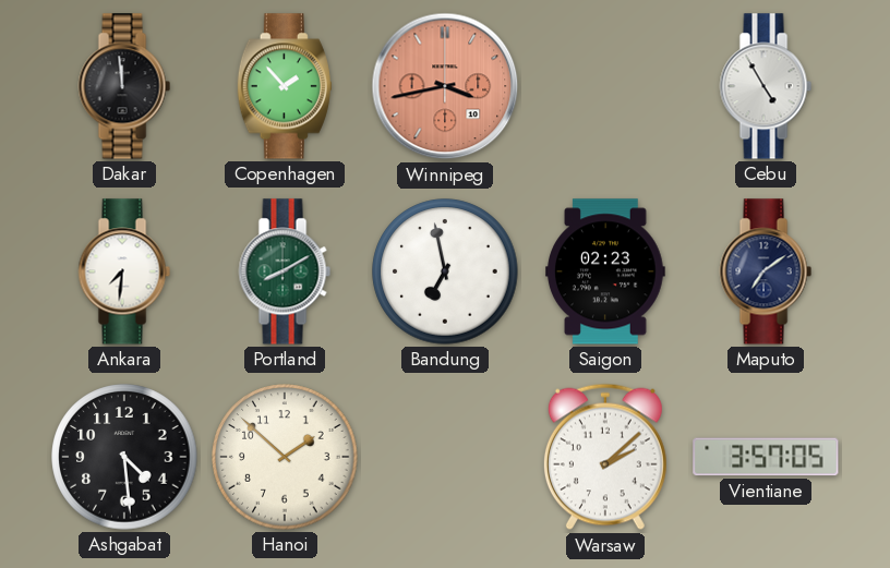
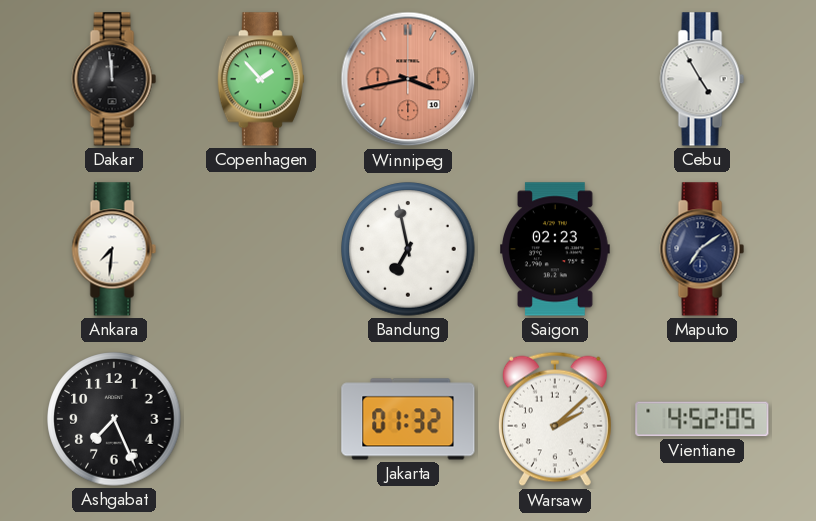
Portland: 8:10 -> none (285, 271)
Ashgabat: 4:29 -> 7:26 (114, 419)
Hanoi: 1:52 -> none (285, 457)
Jakarta: none -> 01:32 (408, 419)
Vientiane: 3:57 -> 4:52 (702, 419)
